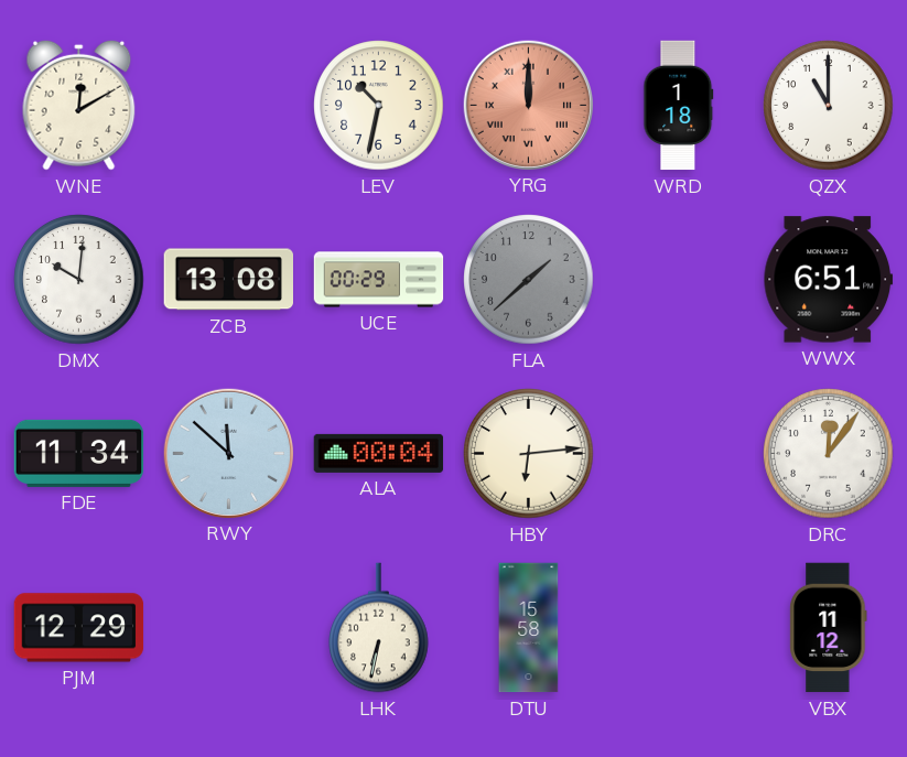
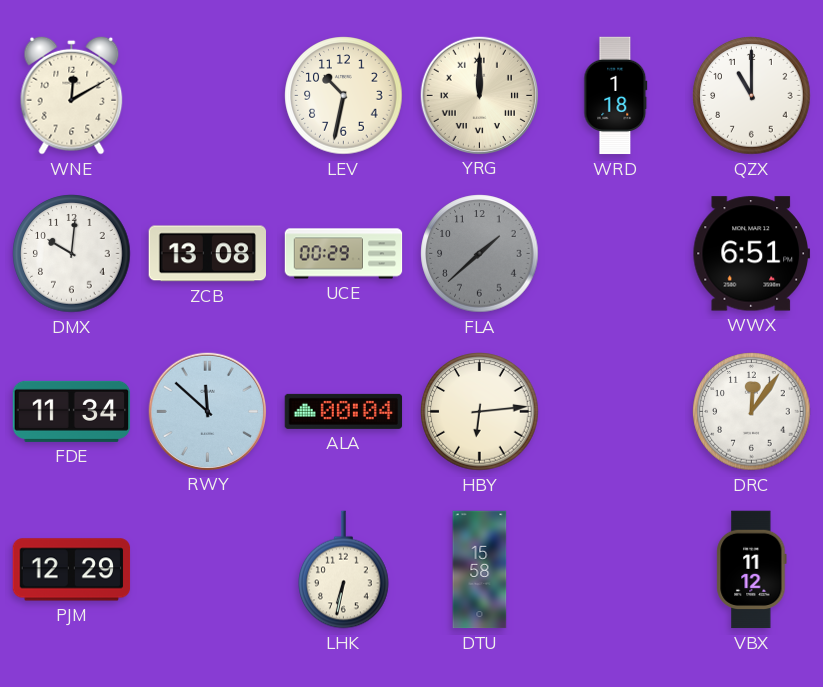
YRG dial: salmon -> cream (479, 95)
